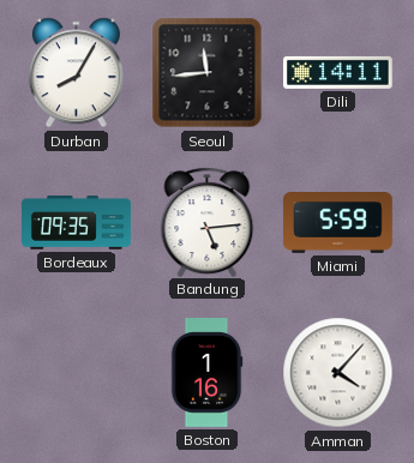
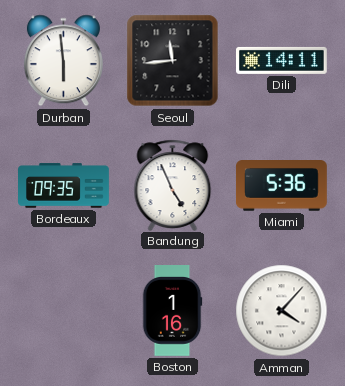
Durban: 8:05 -> 5:59 (63, 61)
Bandung: 5:14 -> 4:56 (173, 185)
Miami: 5:59 -> 5:36 (281, 186)
